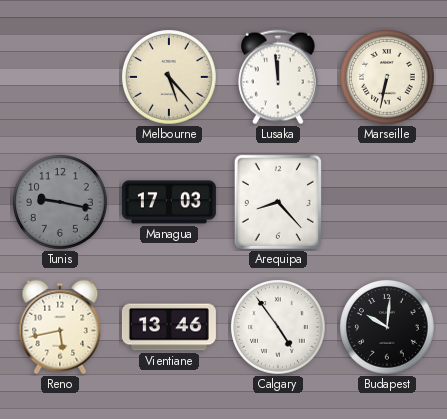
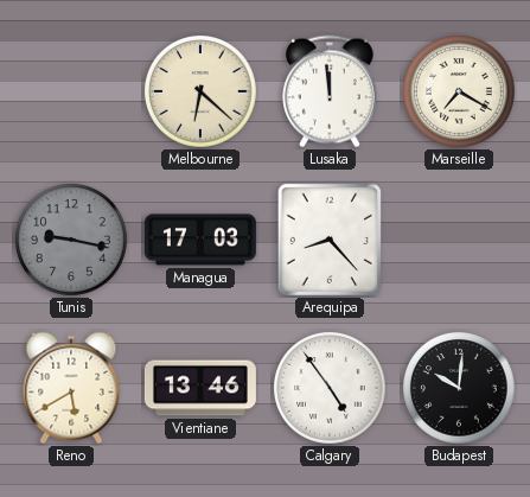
Melbourne: 5:23 -> 6:22 (202, 93)
Marseille: 6:32 -> 7:20 (460, 93)
Reno: 5:43 -> 5:40 (71, 388)
